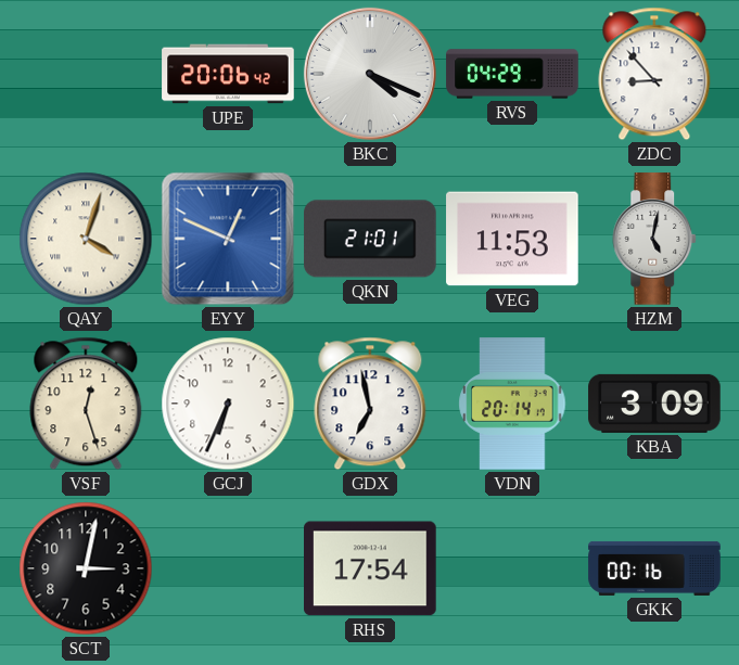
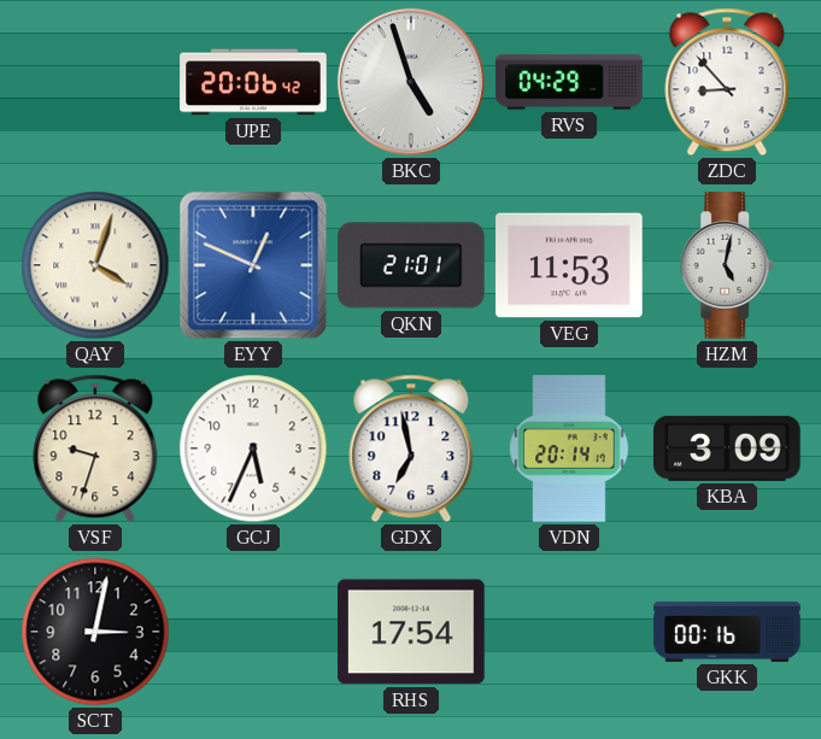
BKC: 4:19 -> 4:57 (411, 82)
VSF: 12:27 -> 9:33 (95, 448)
GCJ: 6:34 -> 5:34 (253, 448)
